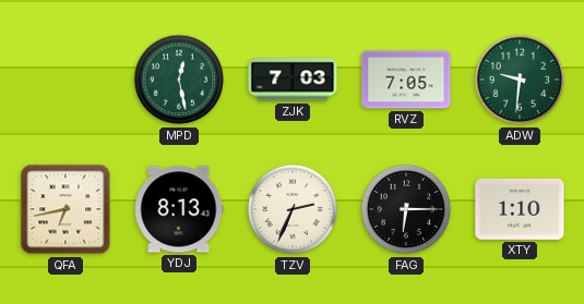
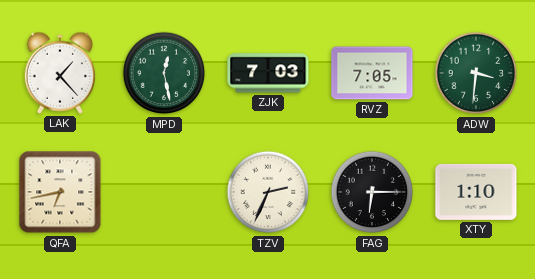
LAK: none -> 1:23 (60, 73)
ADW: 9:31 -> 3:31 (476, 73)
YDJ: 8:13 -> none (179, 209)
